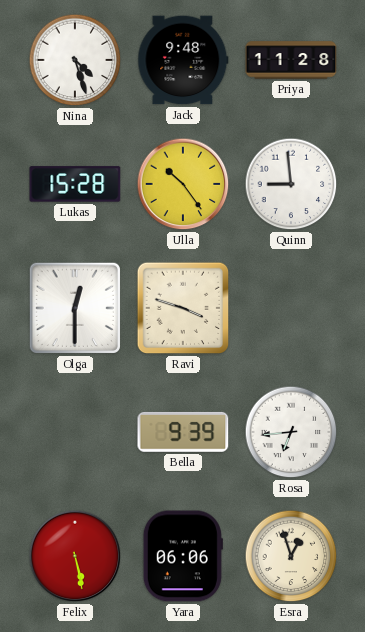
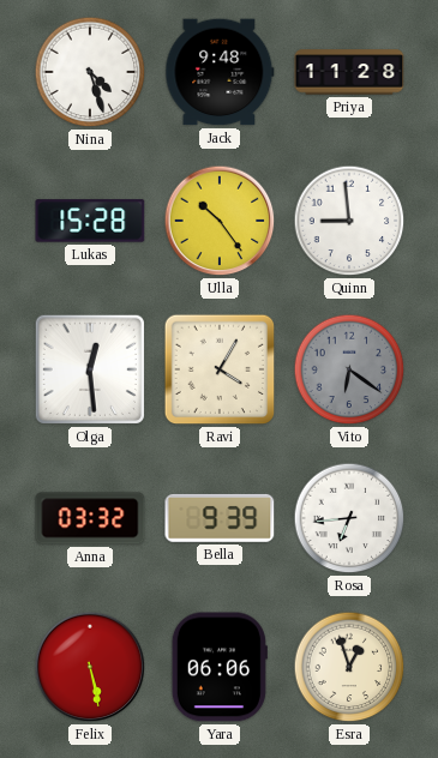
Olga: 12:30 -> 12:29 (90, 369)
Ravi: 3:48 -> 4:05 (220, 369)
Vito: none -> 6:21 (349, 369)
Anna: none -> 03:32 (90, 518)
